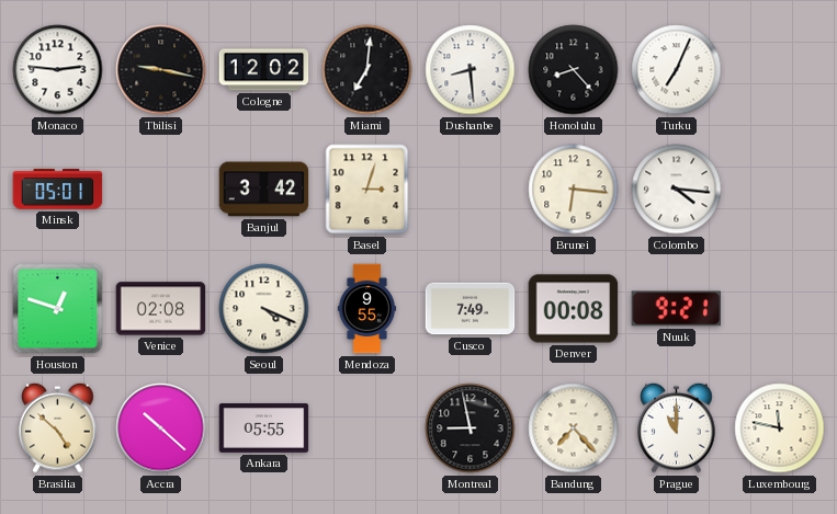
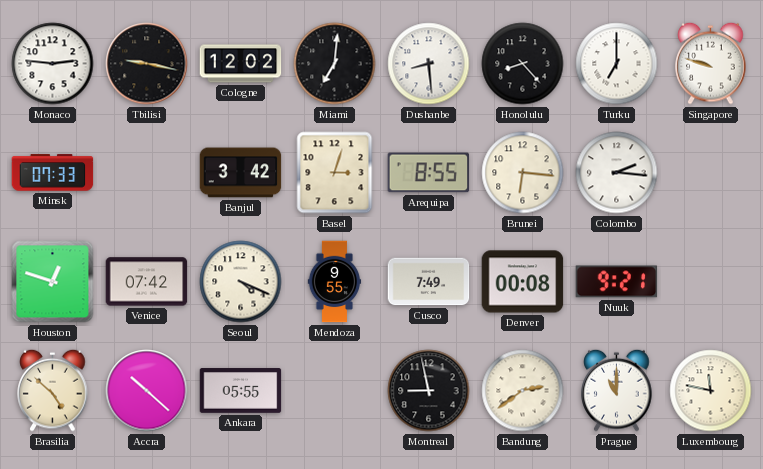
Turku: 7:04 -> 7:00 (617, 64)
Singapore: none -> 9:48 (711, 63)
Minsk: 05:01 -> 07:33 (53, 173)
Arequipa: none -> 8:55 (429, 173)
Colombo: 4:16 -> 2:16 (617, 173)
Venice: 02:08 -> 07:42 (147, 282)
Bandung: 7:23 -> 2:39 (523, 391)
